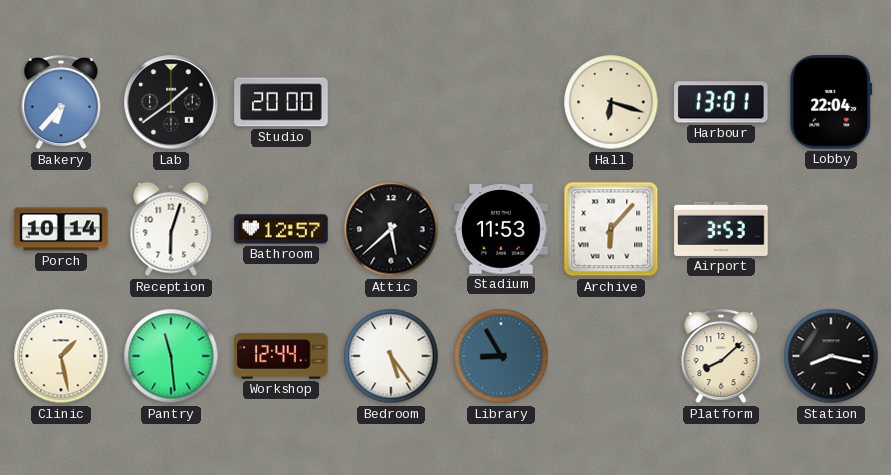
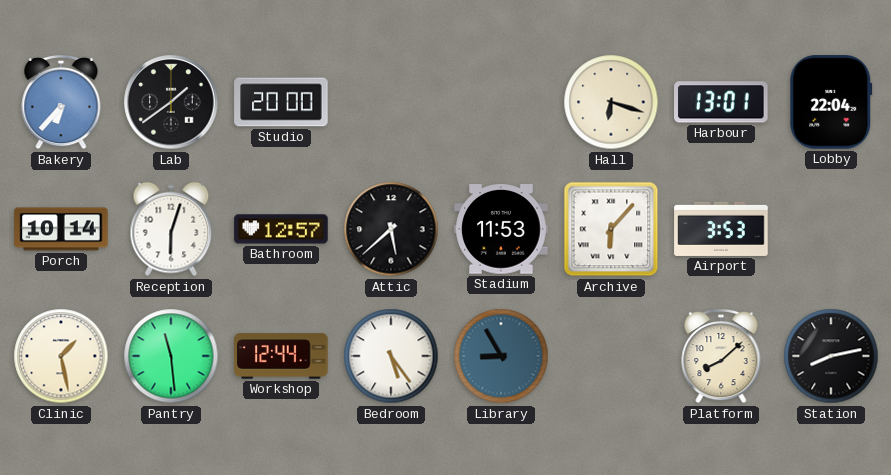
Station: 8:17 -> 8:13 (831, 356)
